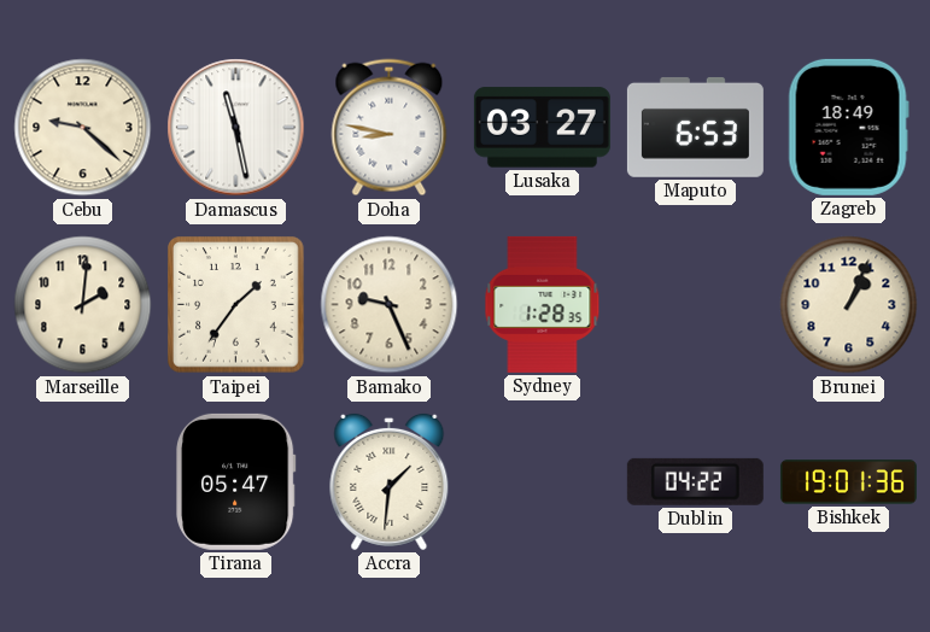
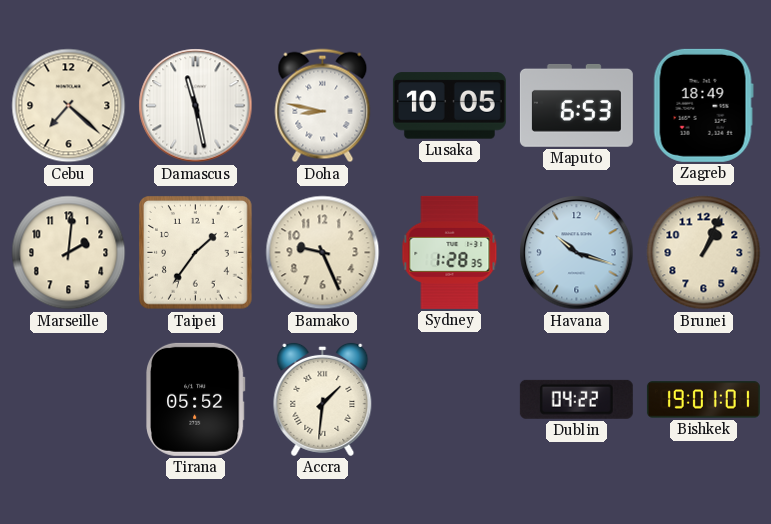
Cebu: 9:22 -> 7:22 (69, 106)
Lusaka: 03:27 -> 10:05 (449, 106)
Havana: none -> 10:18 (577, 253)
Tirana: 05:47 -> 05:52 (196, 399)
Bishkek: 19:01:36 -> 19:01:01 (703, 400)
